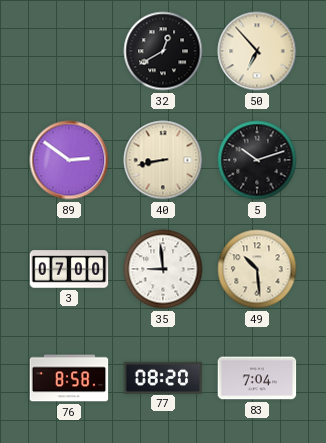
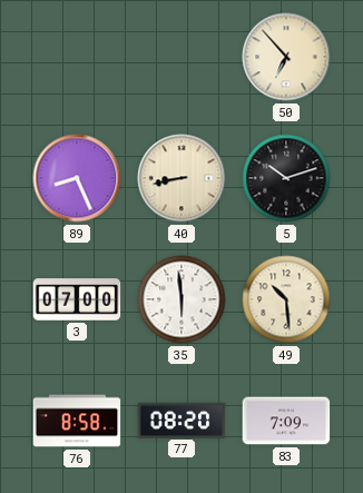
32: 12:40 -> none (163, 51)
89: 2:51 -> 8:26 (77, 178)
35: 8:59 -> 5:59 (181, 299)
83: 7:04 -> 7:09 (286, 421)
